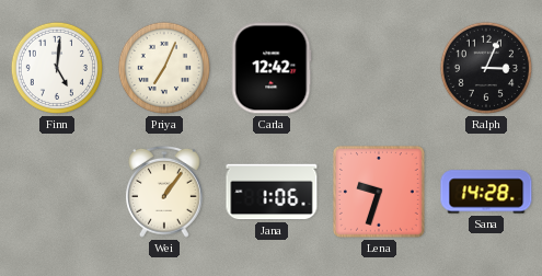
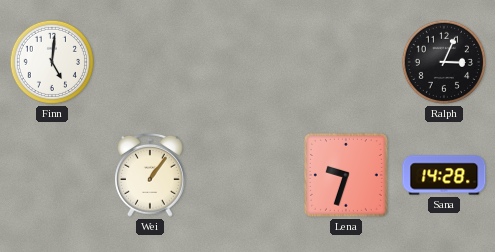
Priya: 7:04 -> none (164, 68)
Carla: 12:42 -> none (272, 68)
Jana: 1:06 -> none (272, 192)
